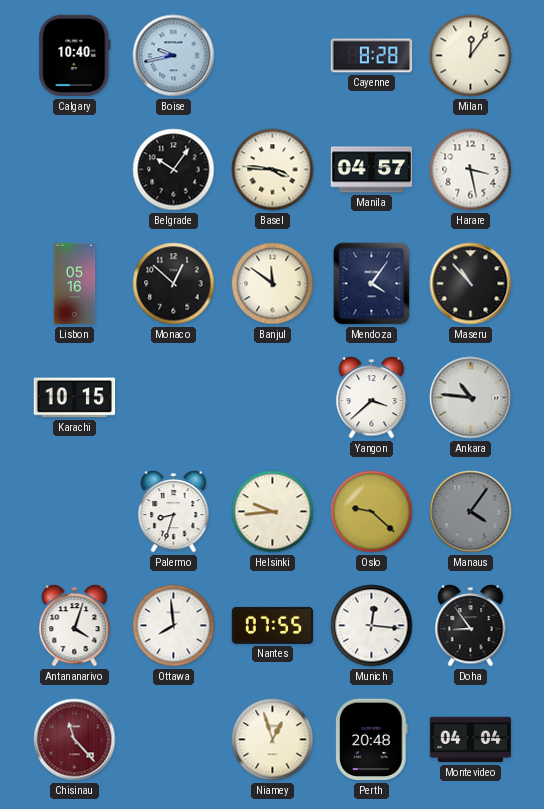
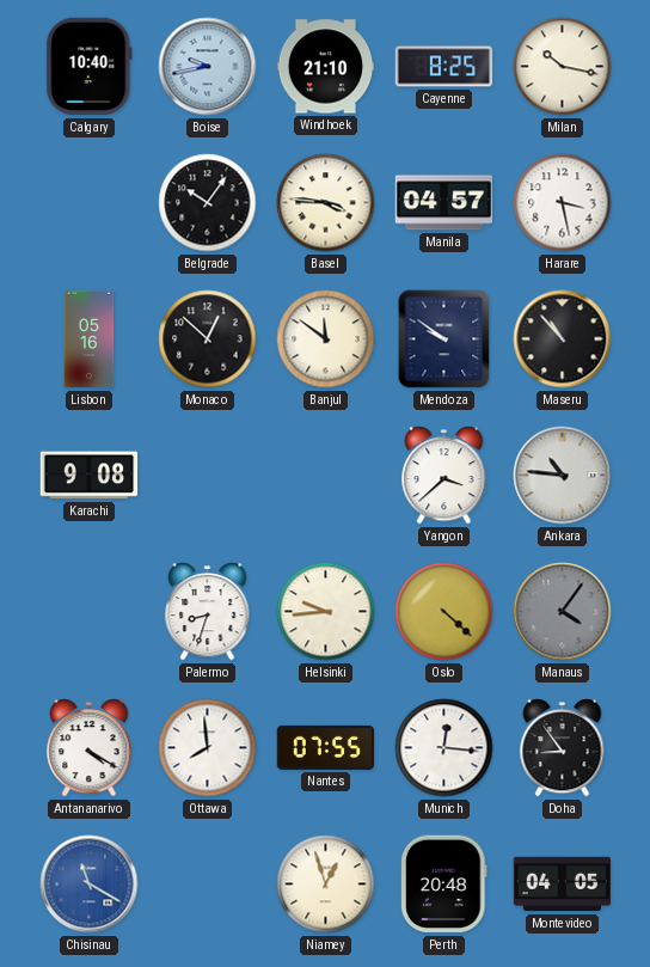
Windhoek: none -> 21:10 (326, 67)
Cayenne: 8:28 -> 8:25 (444, 67)
Milan: 12:06 -> 10:17 (563, 67)
Mendoza: 4:06 -> 9:51 (444, 339)
Karachi: 10:15 -> 9:08 (90, 476)
Oslo: 9:22 -> 4:22 (444, 612)
Antananarivo: 4:03 -> 4:20 (90, 748)
Chisinau: 11:23 -> 11:20 (90, 885)
Chisinau dial: burgundy -> blue (90, 885)
Montevideo: 04:04 -> 04:05 (563, 885)
